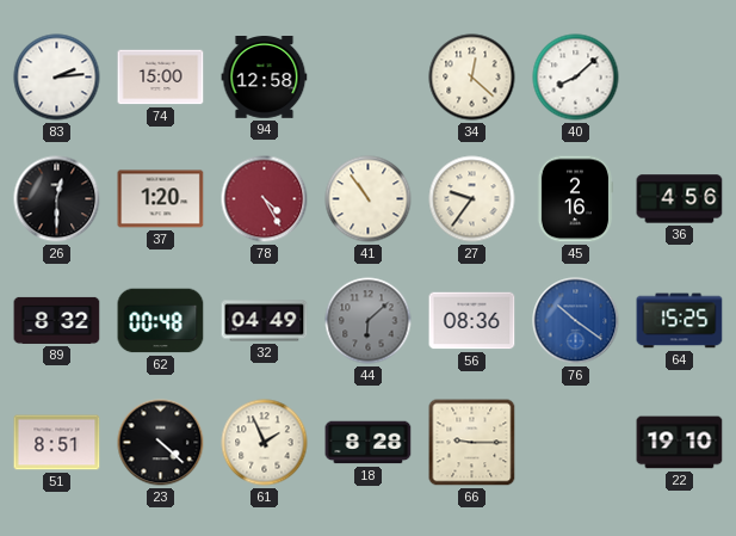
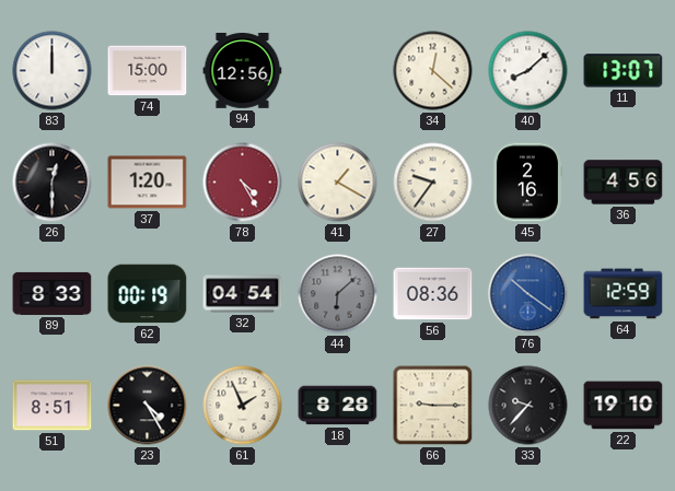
83: 2:14 -> 12:00 (53, 71)
94: 12:58 -> 12:56 (243, 71)
11: none -> 13:07 (624, 71)
41: 10:54 -> 1:20 (338, 183)
89: 8:32 -> 8:33 (53, 293)
62: 00:48 -> 00:19 (148, 294)
32: 04:49 -> 04:54 (243, 294)
64: 15:25 -> 12:59 (624, 294)
23: 4:22 -> 4:25 (148, 406)
33: none -> 9:37 (528, 406)
